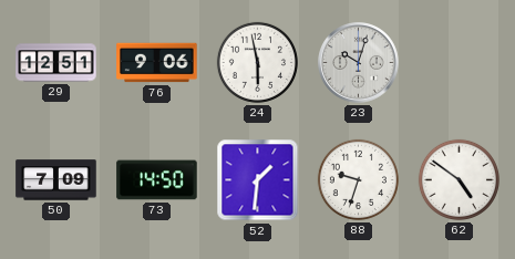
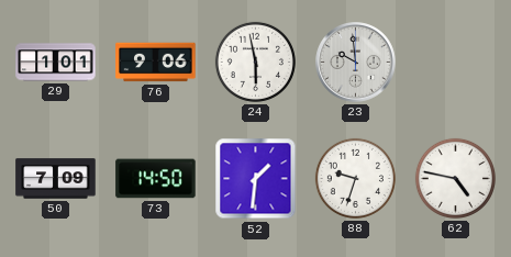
29: 12:51 -> 1:01 (56, 63)
23: 10:03 -> 9:59 (356, 63)
62: 4:51 -> 4:47 (455, 178)
